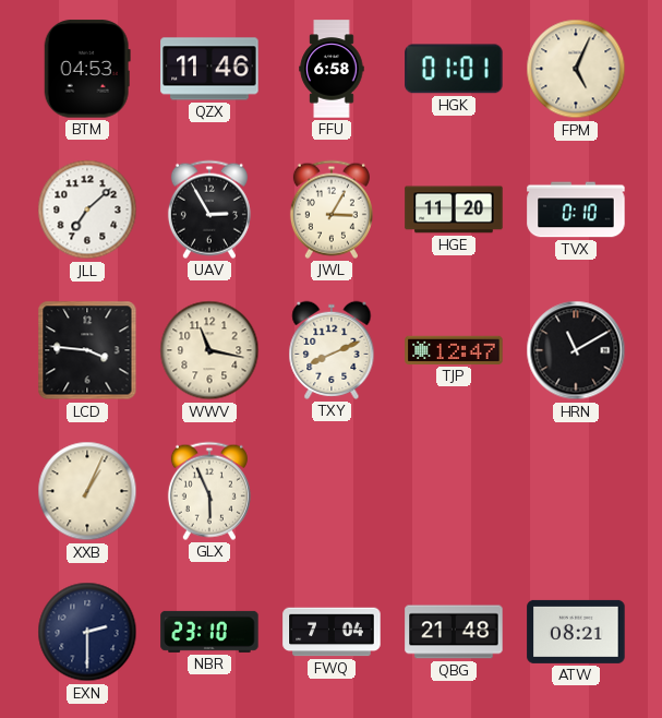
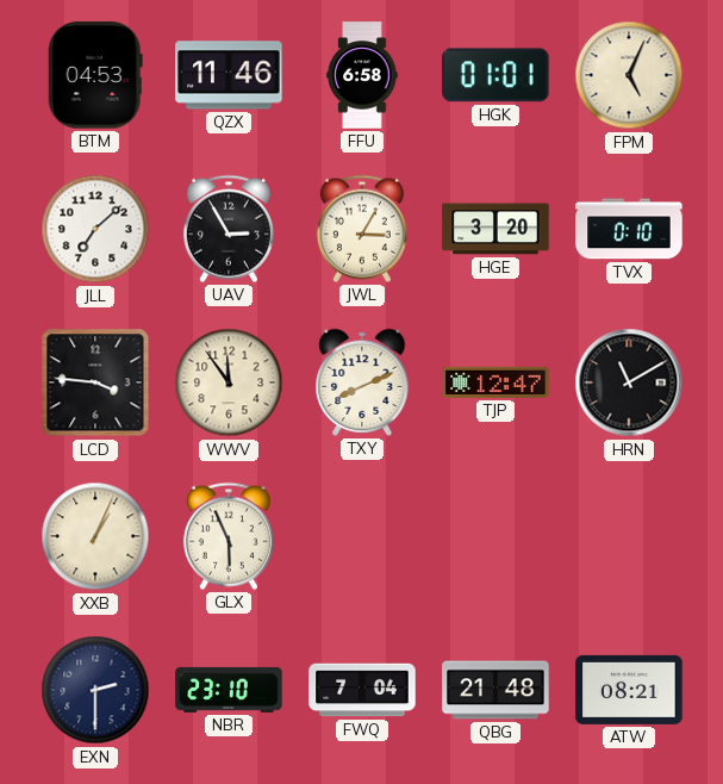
HGE: 11:20 -> 3:20 (495, 229)
WWV: 11:17 -> 11:54 (229, 382)
